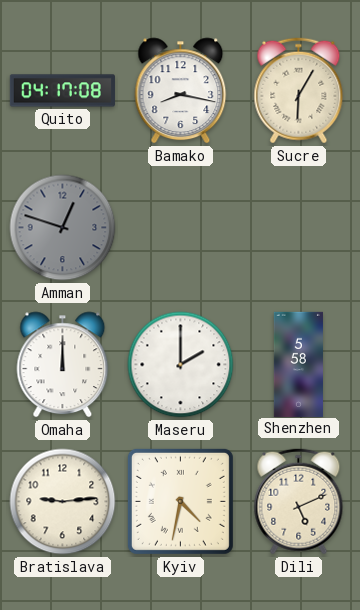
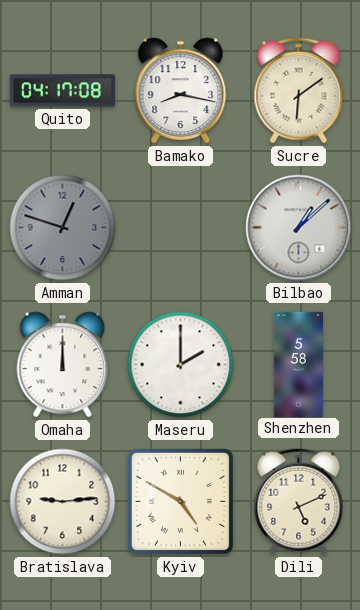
Sucre: 6:05 -> 6:09 (299, 91)
Bilbao: none -> 1:08 (299, 228)
Kyiv: 4:32 -> 4:50 (180, 501)
